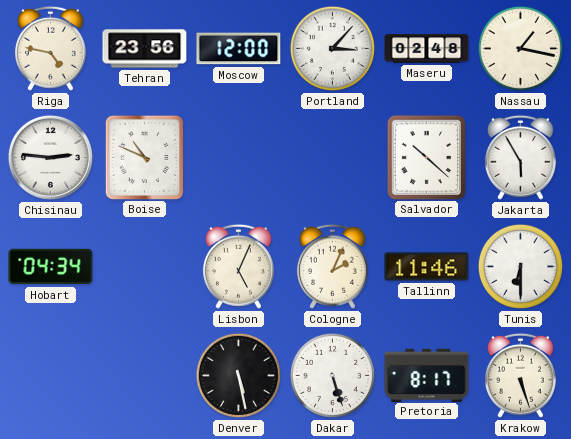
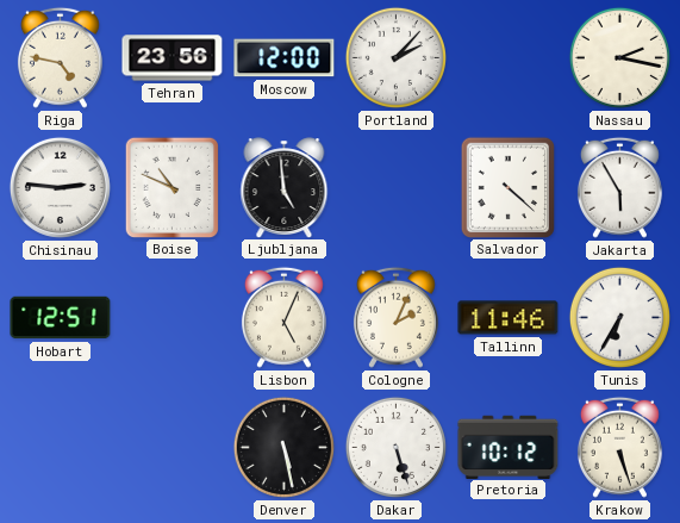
Portland: 3:07 -> 2:07 (395, 57)
Maseru: 02:48 -> none (427, 49)
Nassau: 1:17 -> 2:17 (619, 57)
Ljubljana: none -> 4:59 (285, 187)
Salvador: 10:22 -> 4:22 (507, 187)
Hobart: 04:34 -> 12:51 (61, 318)
Tunis: 6:30 -> 6:35 (619, 317)
Pretoria: 8:17 -> 10:12 (509, 447)
